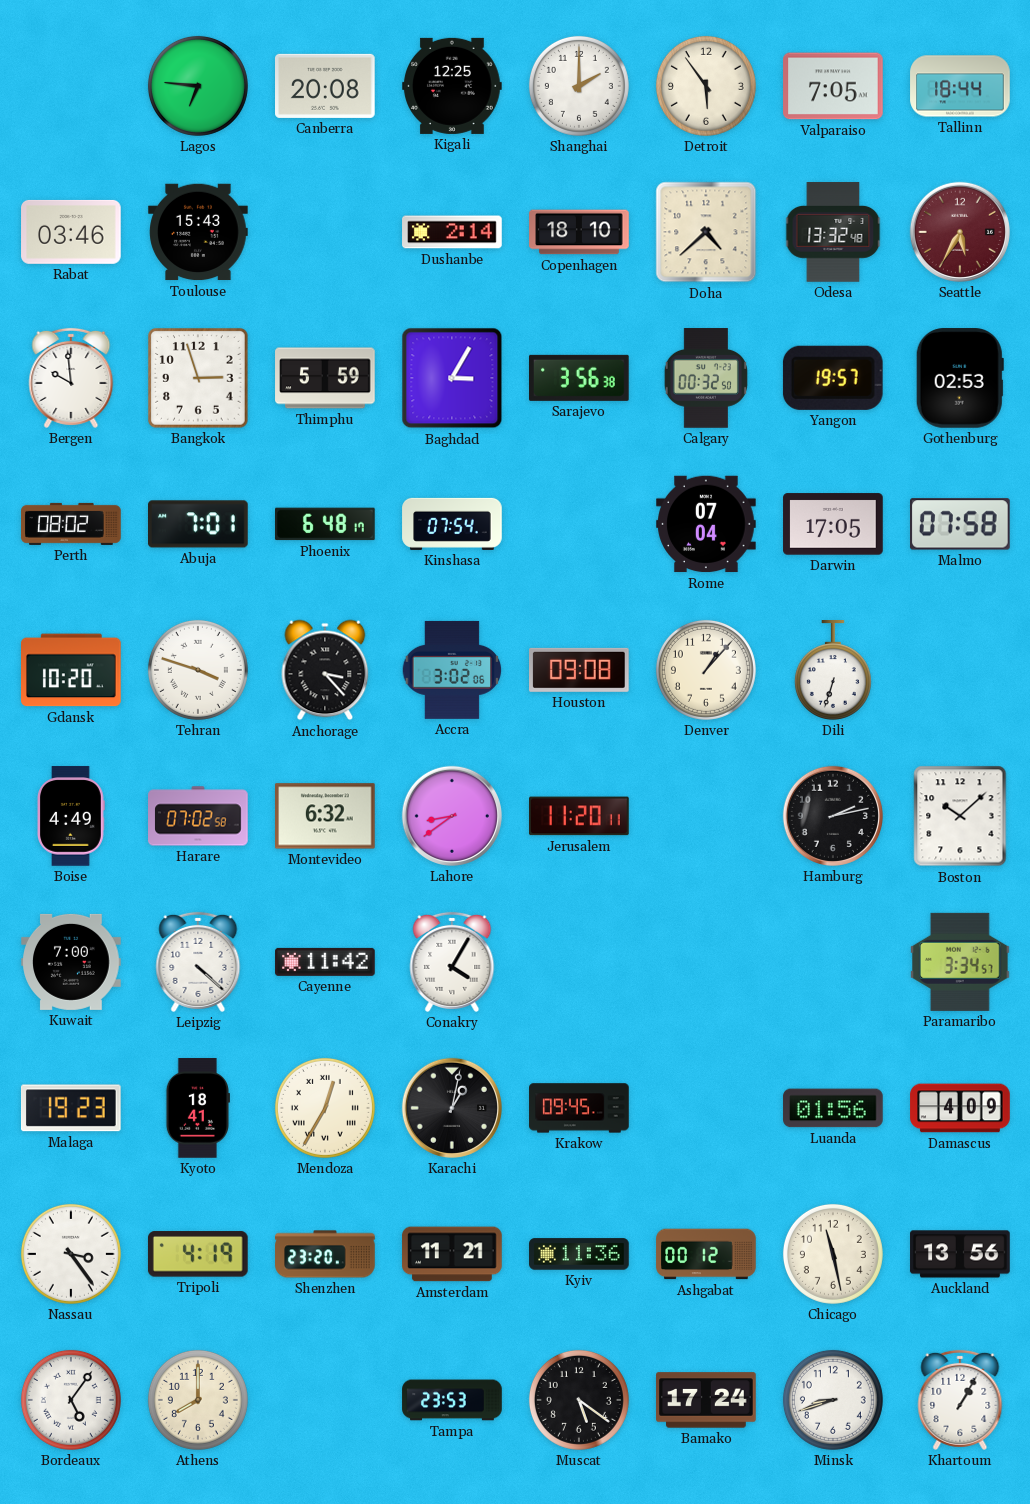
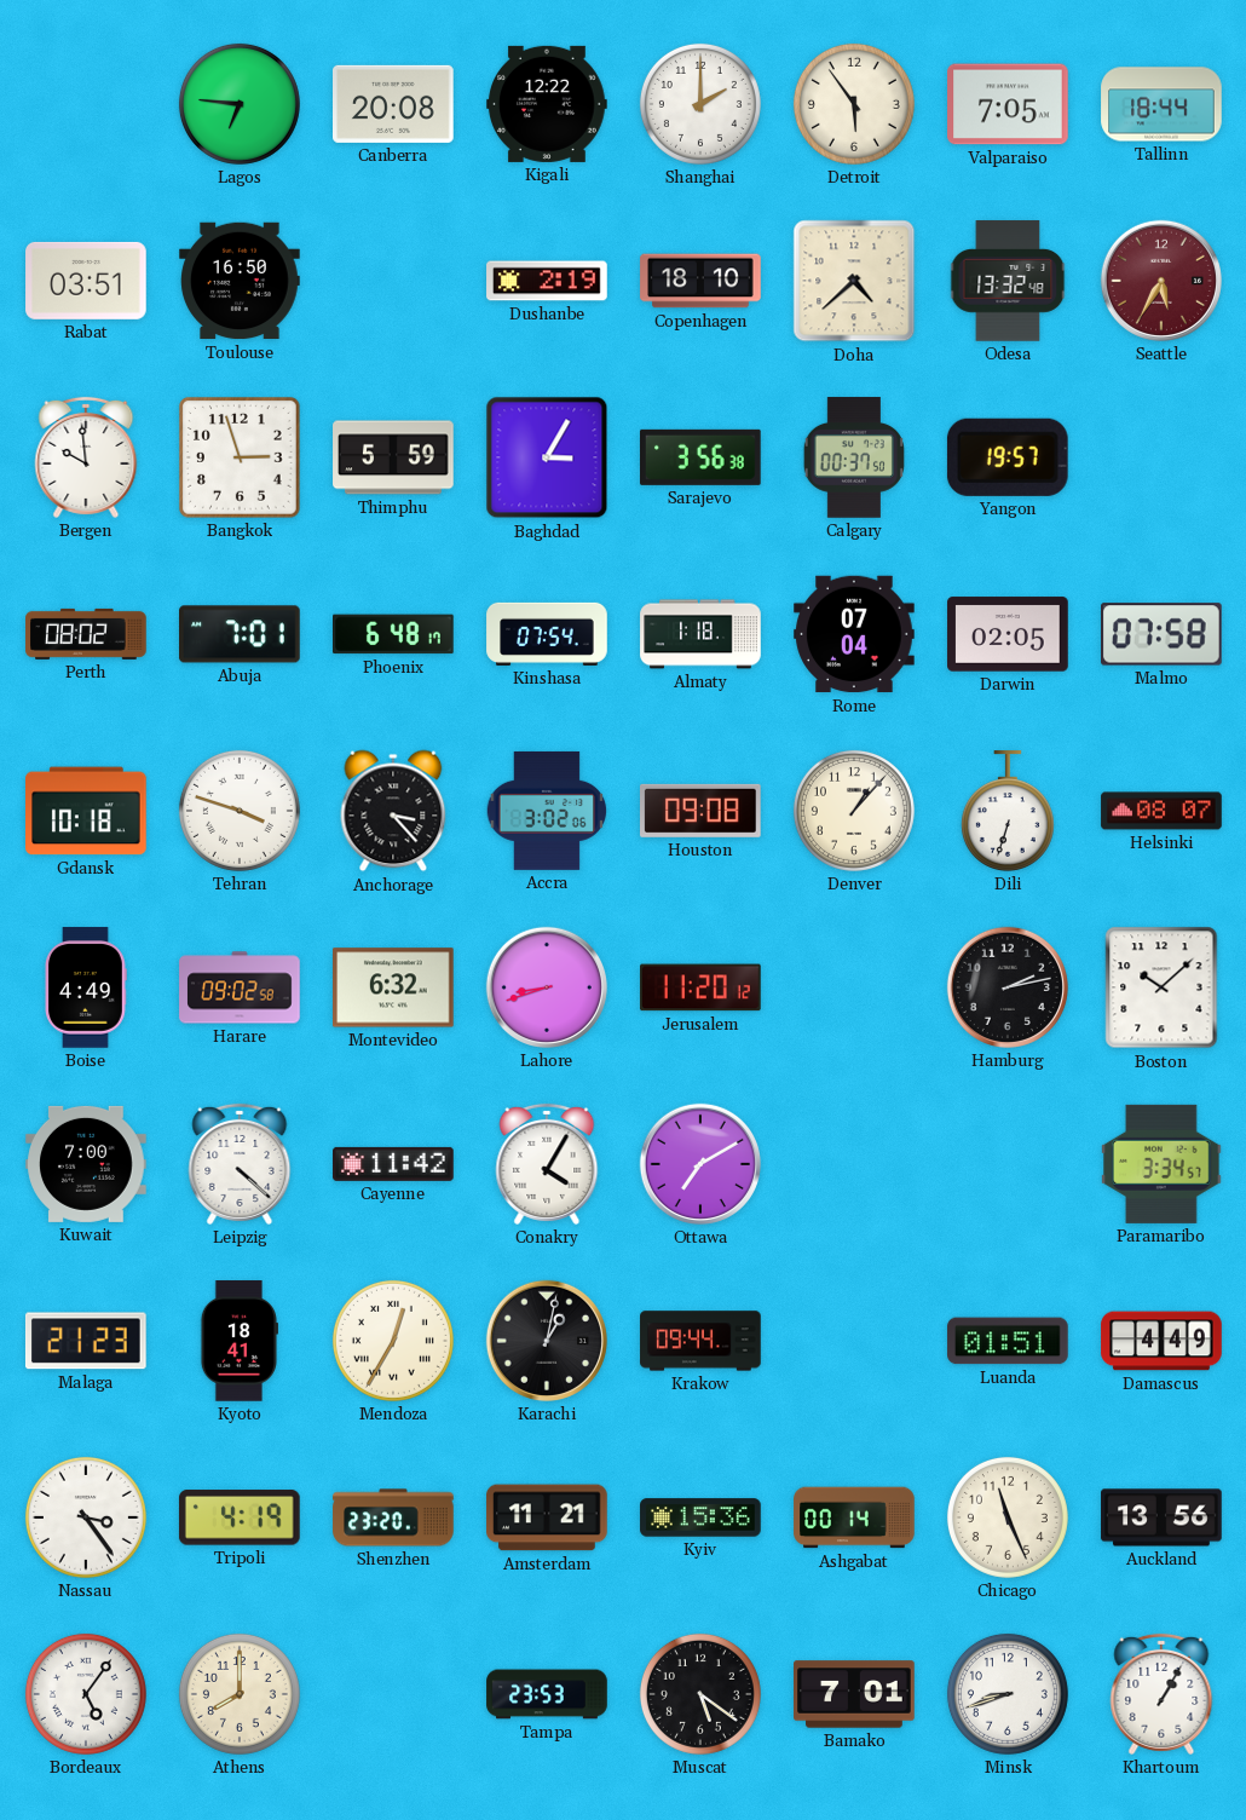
Kigali: 12:25 -> 12:22 (547, 104)
Rabat: 03:46 -> 03:51 (86, 281)
Toulouse: 15:43 -> 16:50 (240, 281)
Dushanbe: 2:14 -> 2:19 (547, 281)
Calgary: 00:32 -> 00:37 (854, 457)
Gothenburg: 02:53 -> none (960, 378)
Almaty: none -> 1:18 (700, 634)
Darwin: 17:05 -> 02:05 (1008, 634)
Gdansk: 10:20 -> 10:18 (87, 811)
Helsinki: none -> 08:07 (1161, 811)
Harare: 07:02 -> 09:02 (240, 987)
Lahore: 8:39 -> 8:42 (547, 987)
Jerusalem: 11:20:11 -> 11:20:12 (702, 987)
Ottawa: none -> 7:10 (700, 1164)
Malaga: 19:23 -> 21:23 (86, 1341)
Krakow: 09:45 -> 09:44 (700, 1341)
Luanda: 01:56 -> 01:51 (1008, 1341)
Damascus: 4:09 -> 4:49 (1161, 1341)
Kyiv: 11:36 -> 15:36 (700, 1517)
Ashgabat: 00:12 -> 00:14 (854, 1517)
Chicago: 11:28 -> 11:26 (1008, 1517)
Bamako: 17:24 -> 7:01 (854, 1694)
